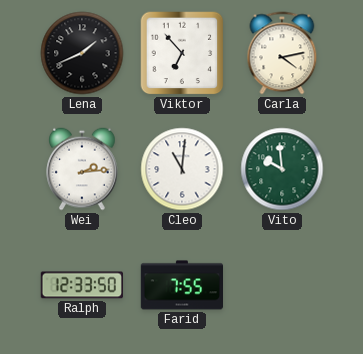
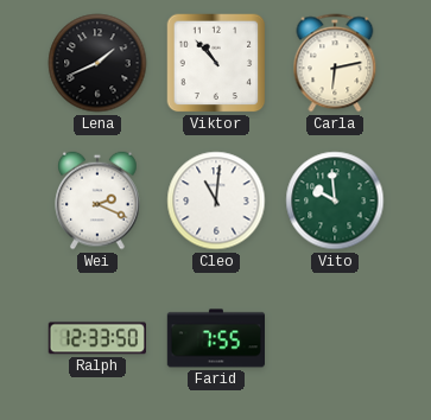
Viktor: 6:53 -> 10:53 (216, 63)
Carla: 4:13 -> 6:13 (335, 63)
Wei: 2:14 -> 2:19 (97, 201)
